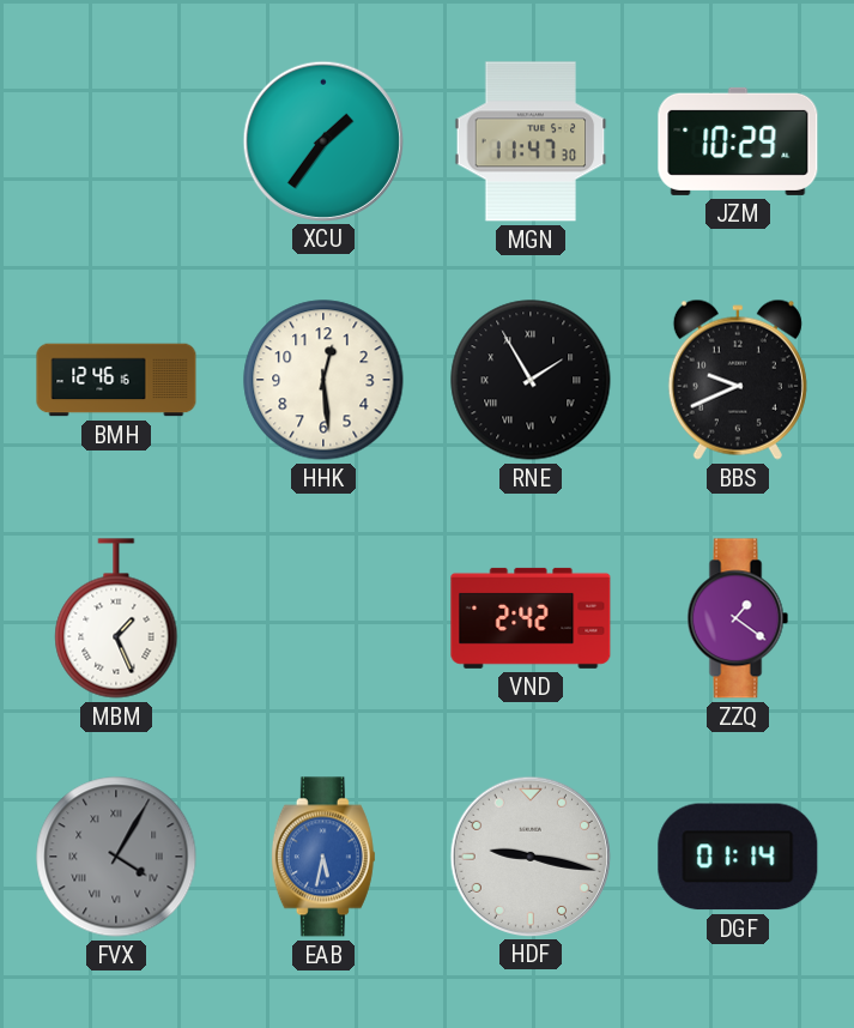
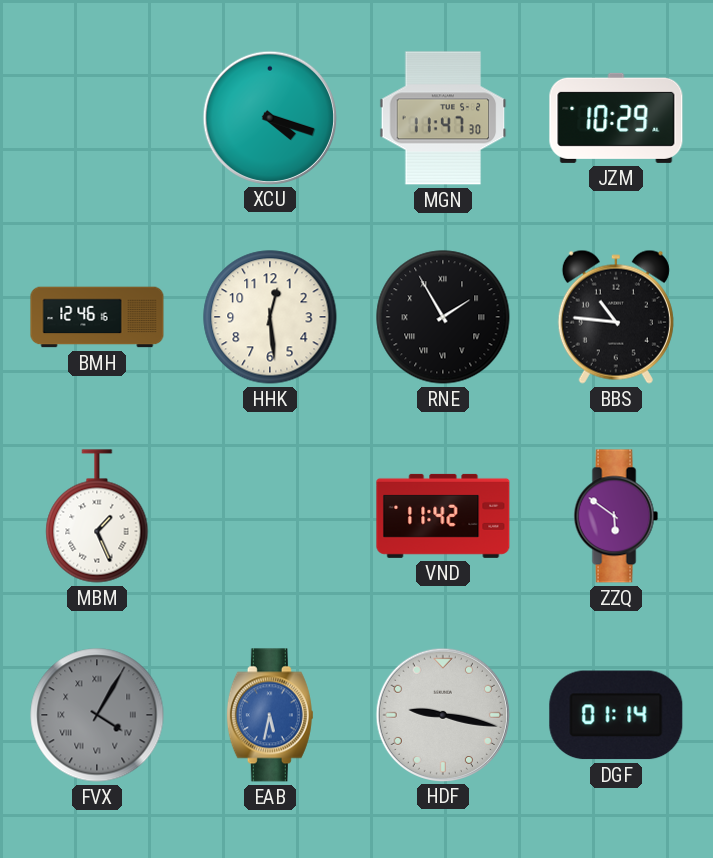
XCU: 1:36 -> 4:18 (269, 117)
BBS: 9:41 -> 10:46 (616, 317)
VND: 2:42 -> 11:42 (443, 516)
ZZQ: 1:21 -> 5:51 (616, 516)
